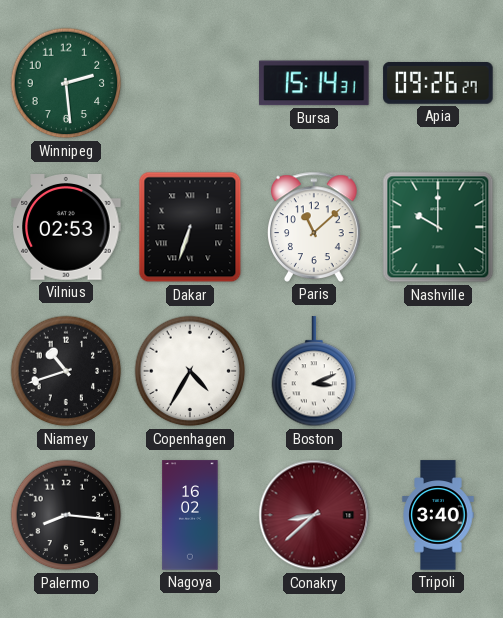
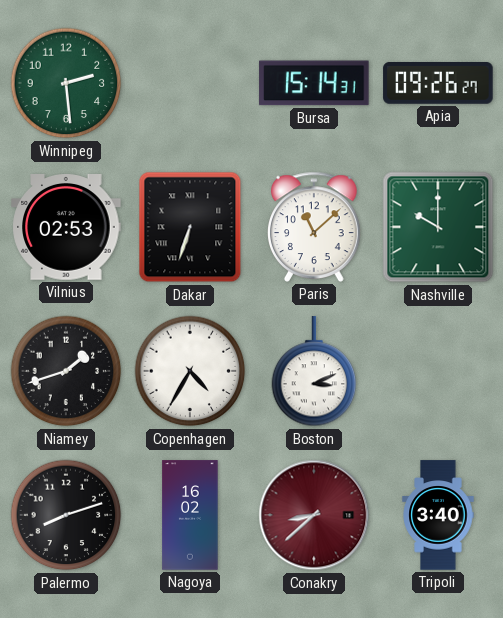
Niamey: 10:42 -> 1:42 (66, 371)
Palermo: 8:16 -> 8:12 (66, 515)
